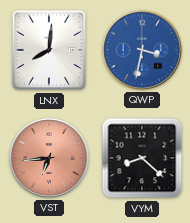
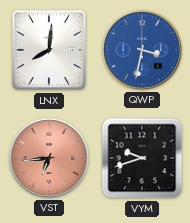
VYM: 8:22 -> 9:42 (142, 158)
